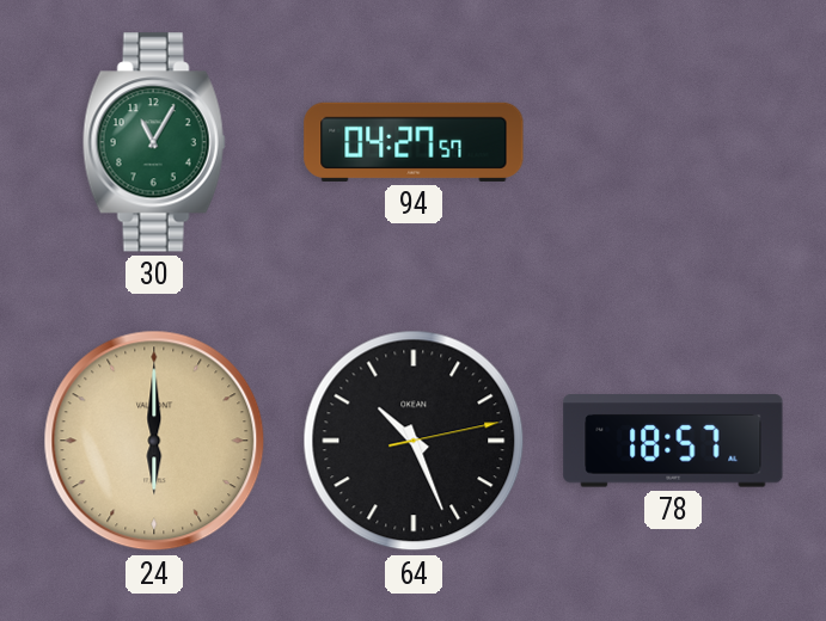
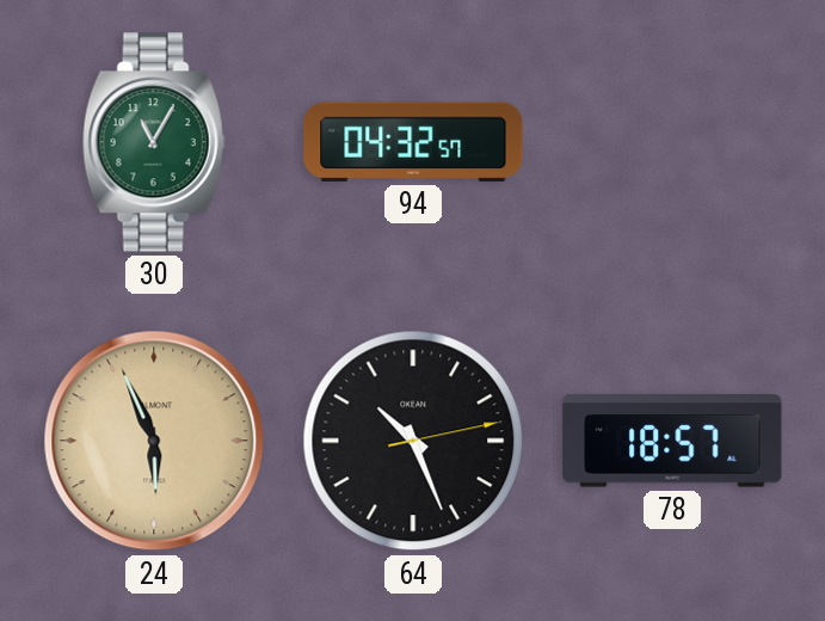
94: 04:27 -> 04:32 (413, 142)
24: 6:00 -> 5:56 (154, 441)
